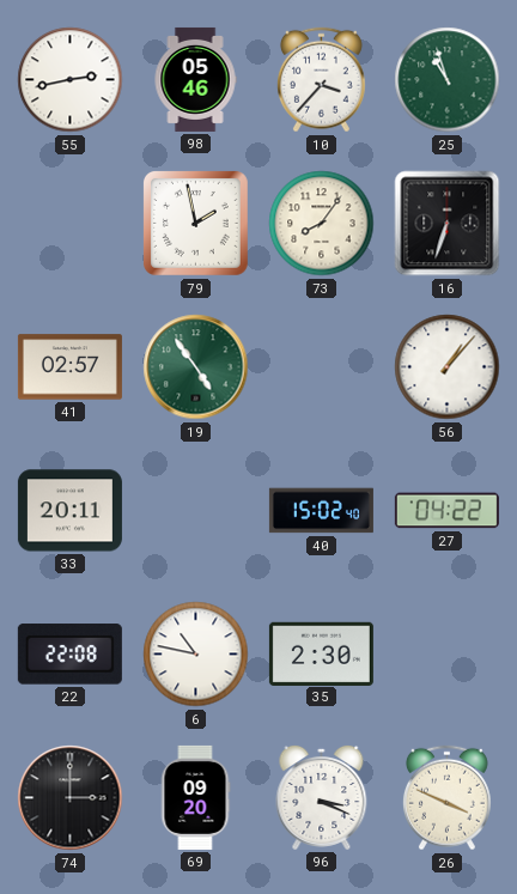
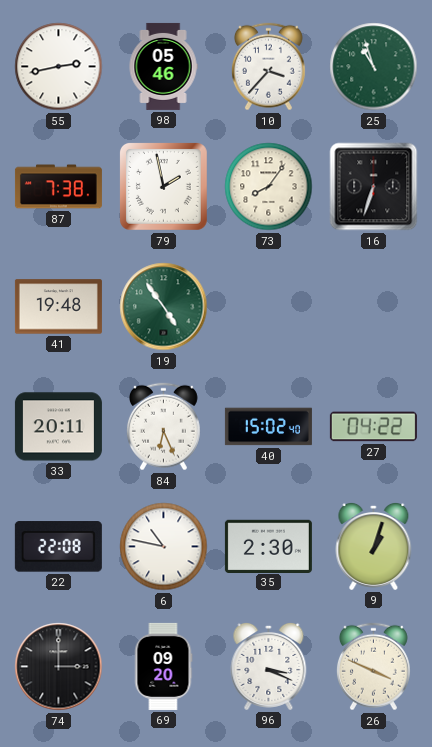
87: none -> 7:38 (58, 187)
41: 02:57 -> 19:48 (58, 307)
56: 1:07 -> none (448, 367)
84: none -> 6:26 (163, 427)
9: none -> 1:03 (374, 546)
